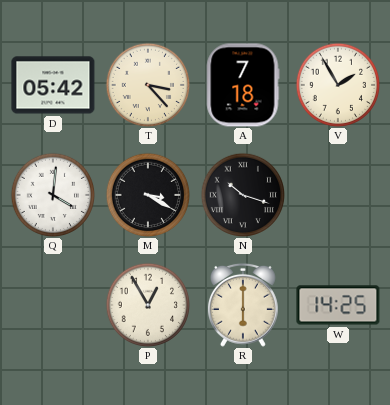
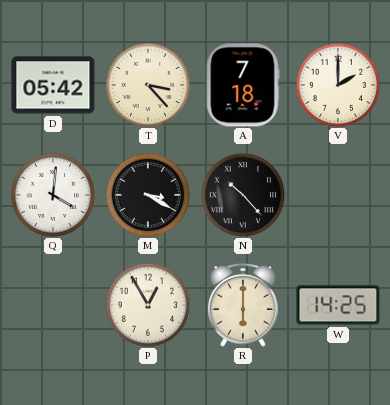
V: 1:55 -> 2:00 (337, 84)
N: 10:18 -> 10:23 (242, 194)
